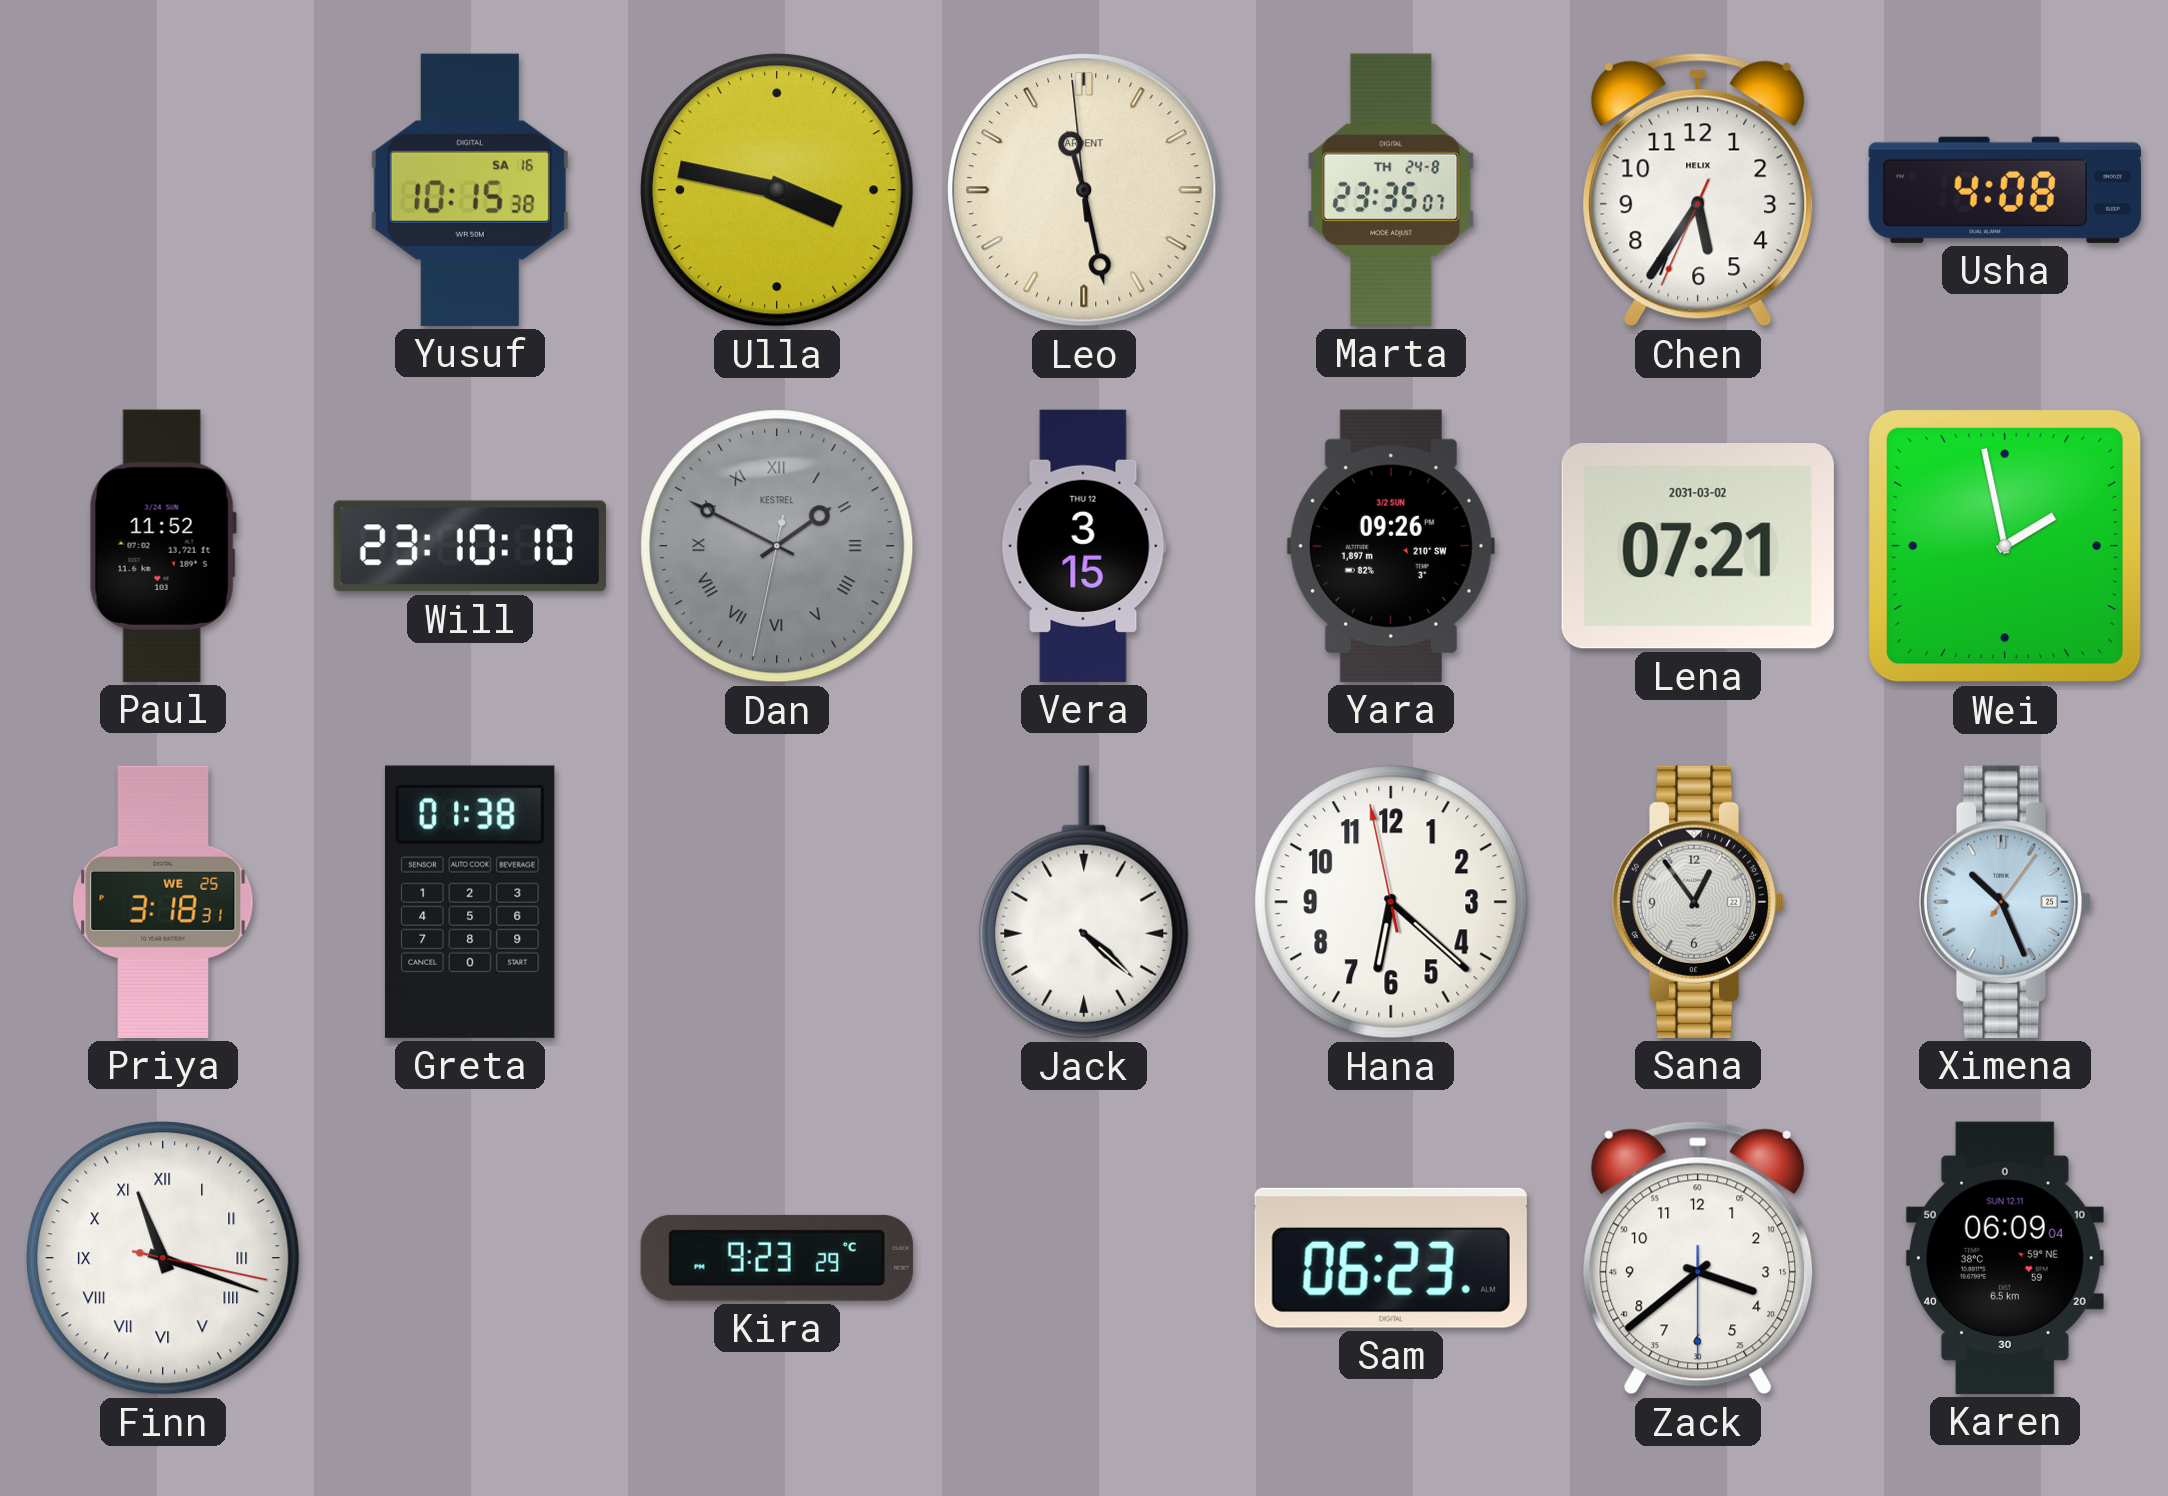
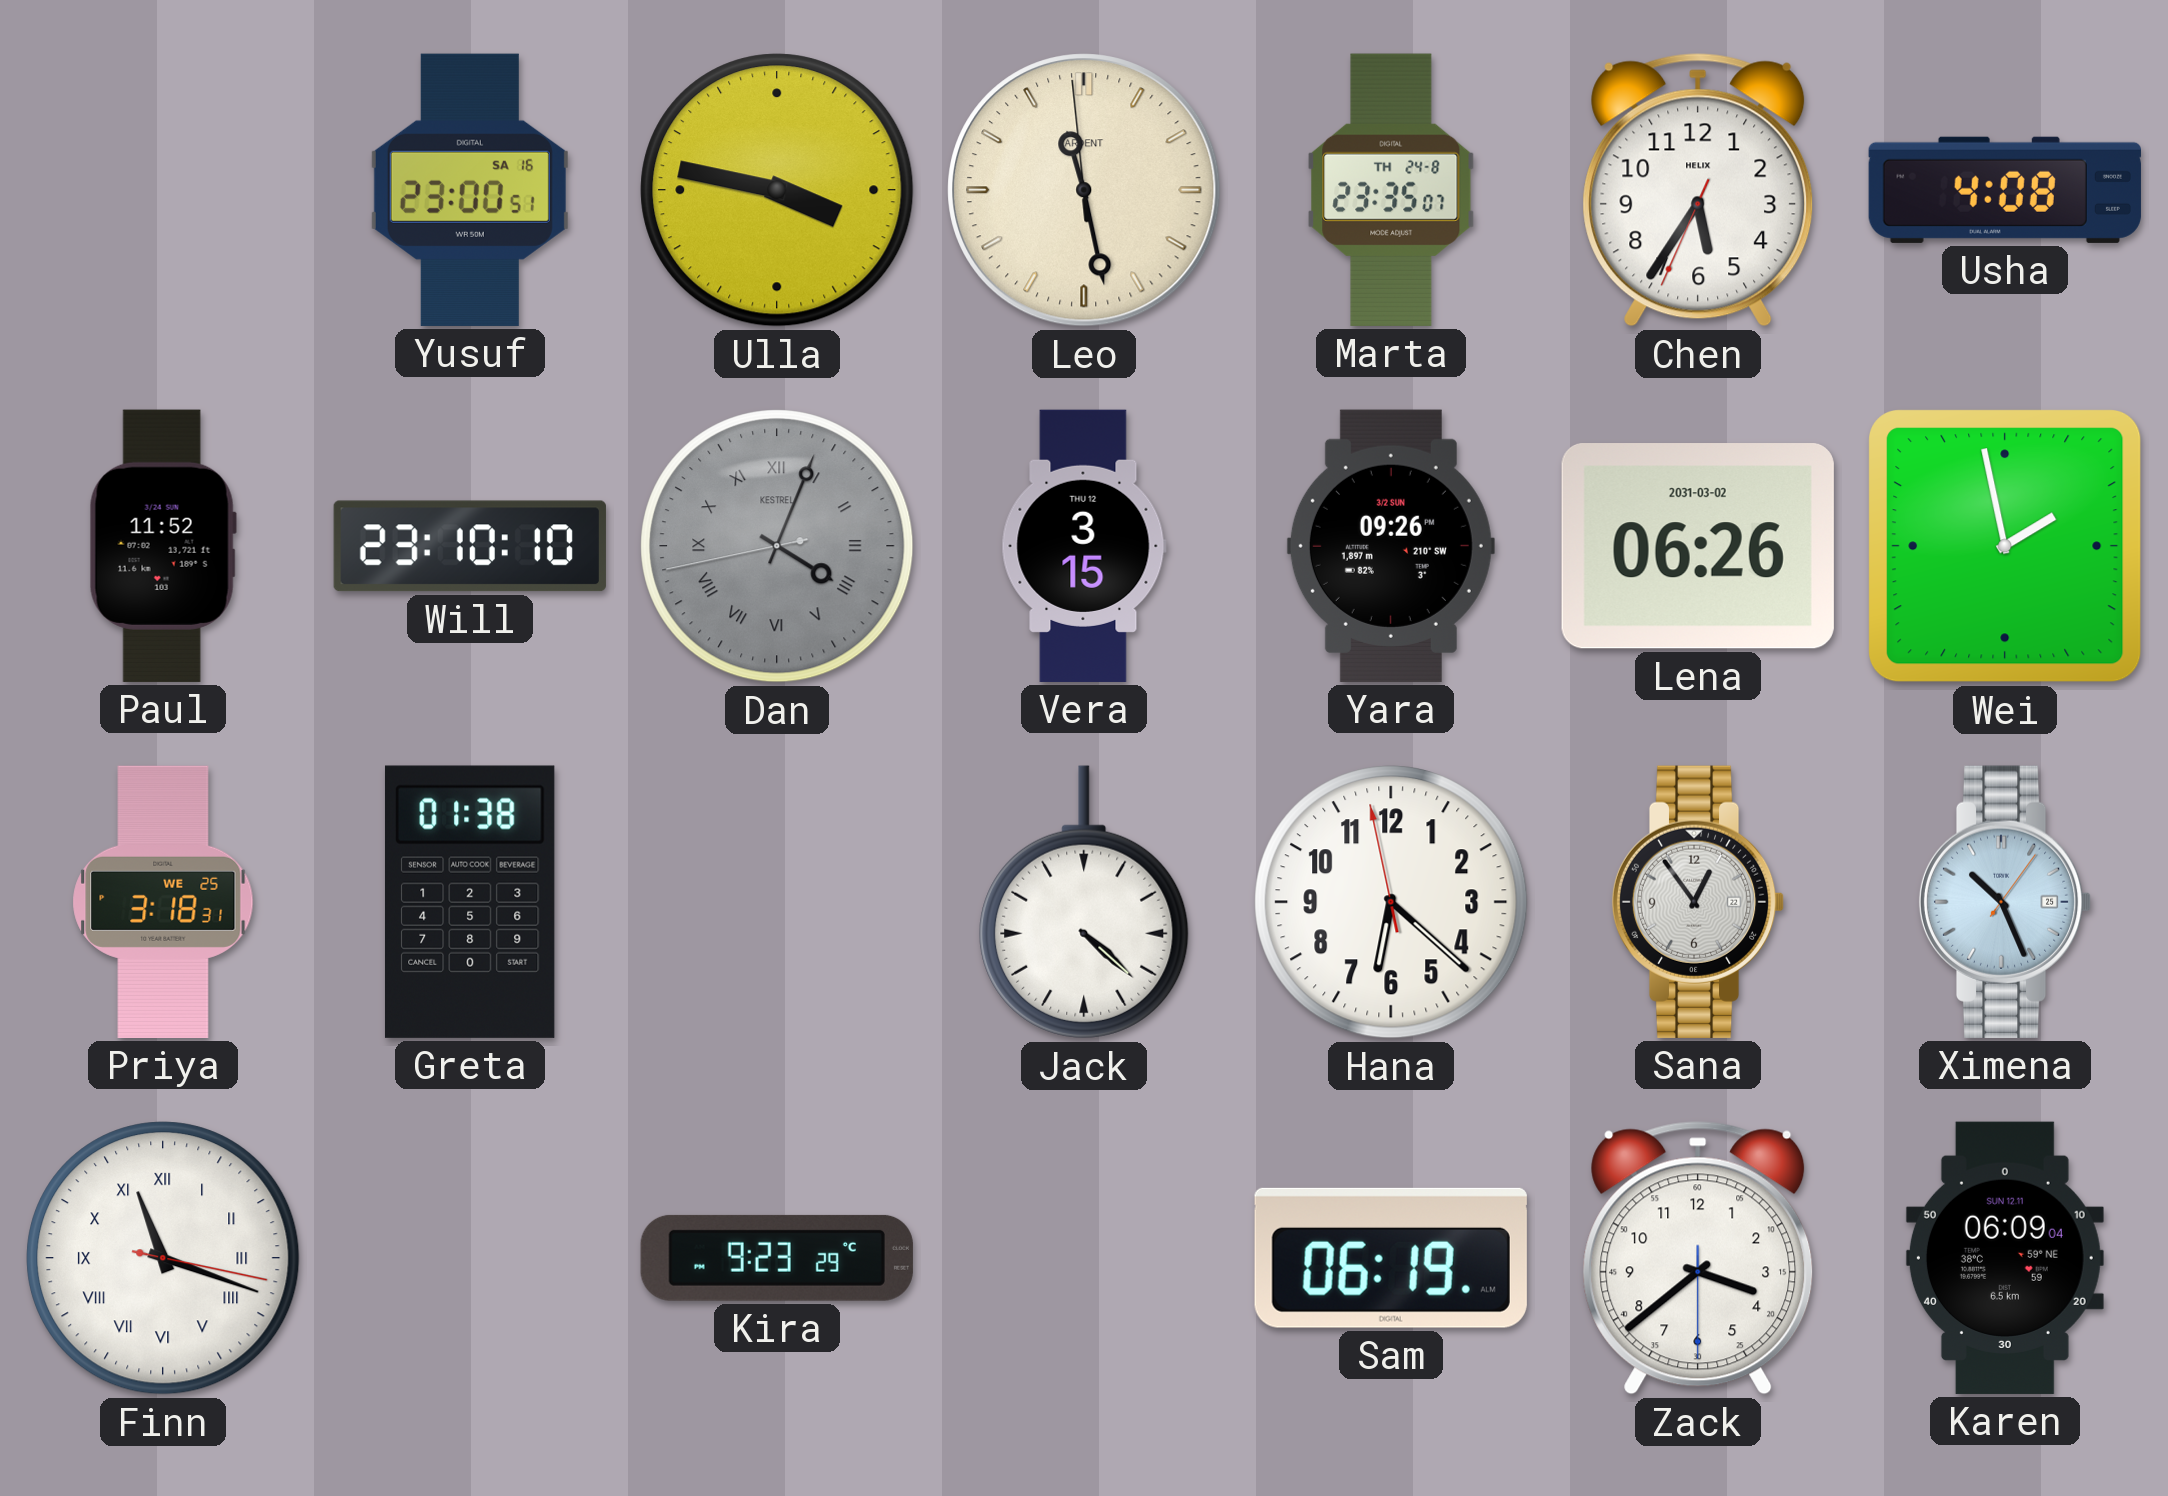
Yusuf: 10:15 -> 23:00 (470, 190)
Dan: 1:49 -> 4:03 (777, 546)
Lena: 07:21 -> 06:26 (1698, 546)
Sam: 06:23 -> 06:19 (1391, 1258)
